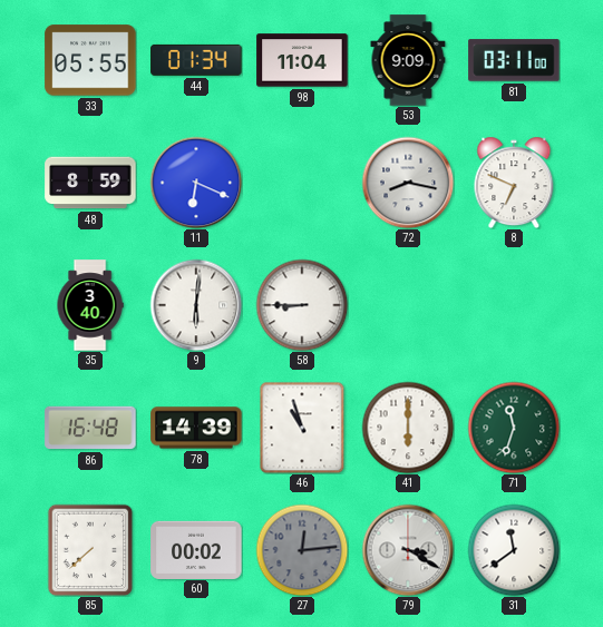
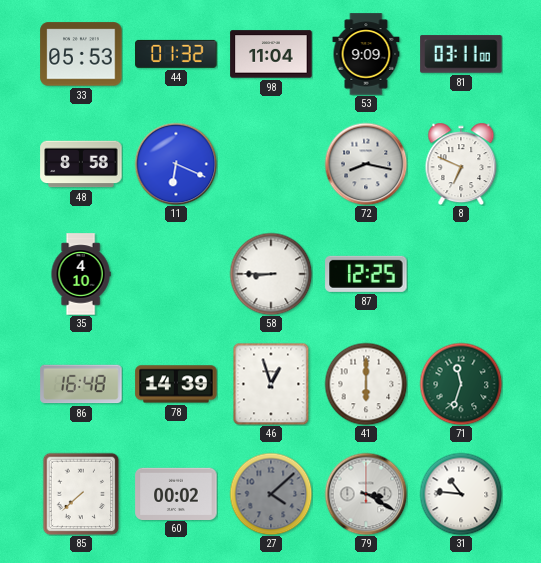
33: 05:55 -> 05:53 (81, 54)
44: 01:34 -> 01:32 (176, 54)
48: 8:59 -> 8:58 (81, 164)
35: 3:40 -> 4:10 (81, 274)
9: 6:01 -> none (196, 305)
87: none -> 12:25 (366, 274)
46: 10:57 -> 12:57 (271, 384)
27: 12:14 -> 4:08 (271, 494)
31: 11:39 -> 10:46 (461, 494)
